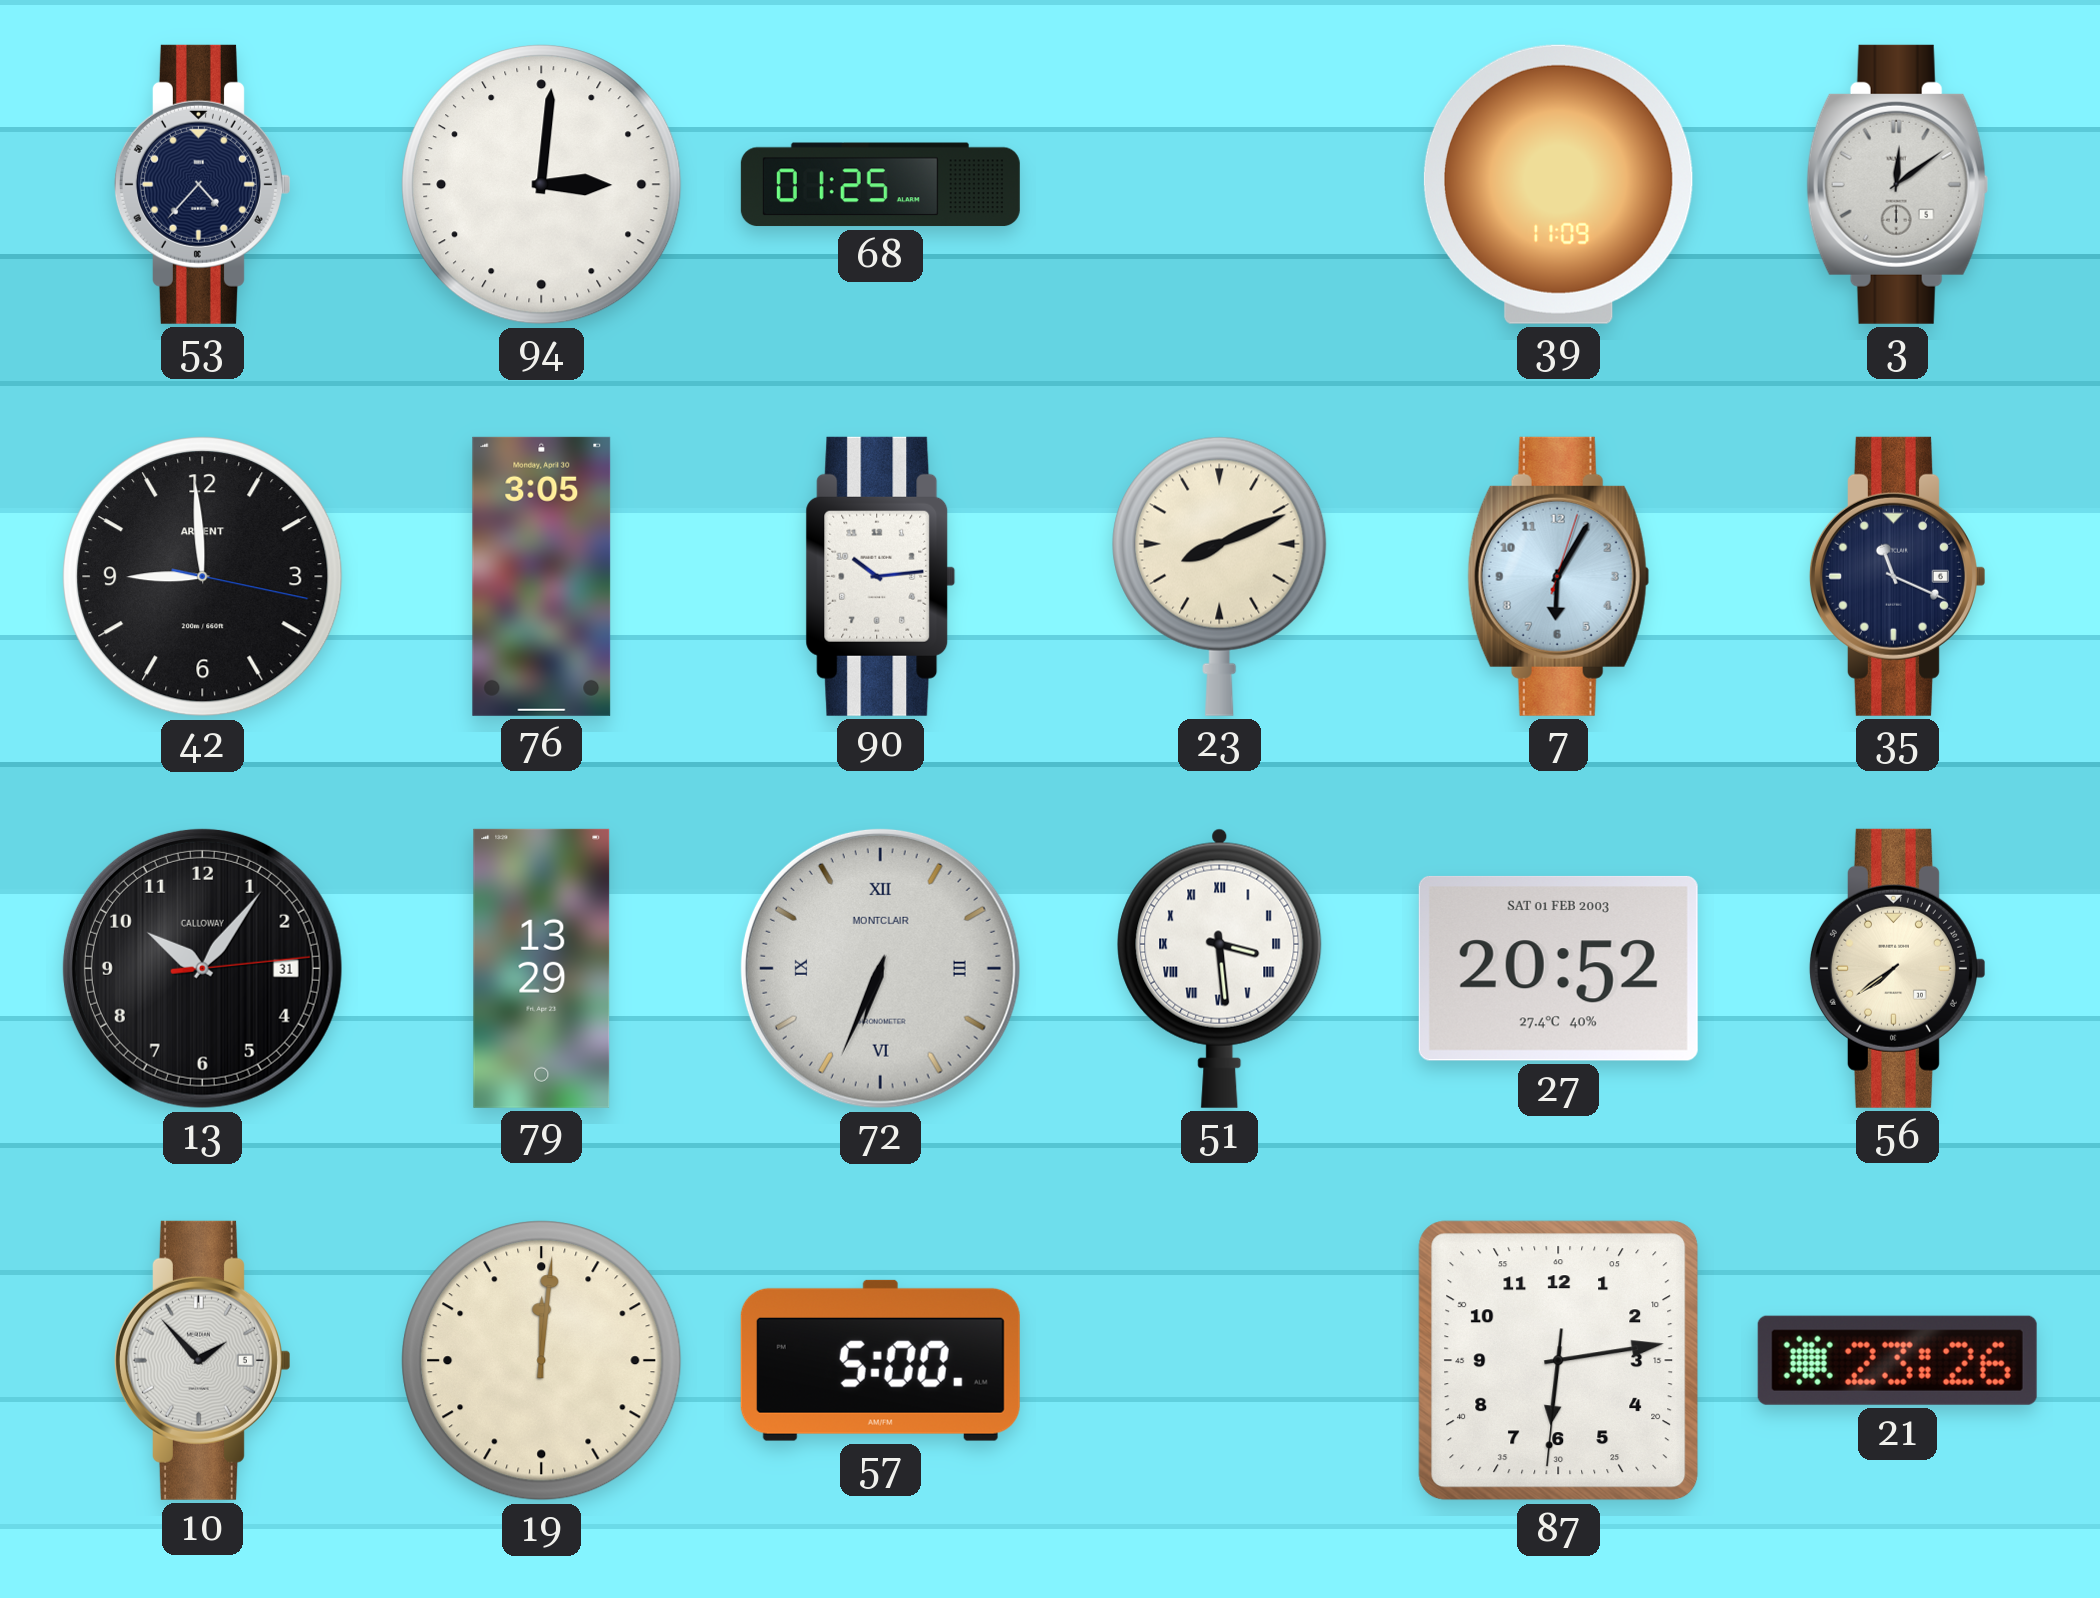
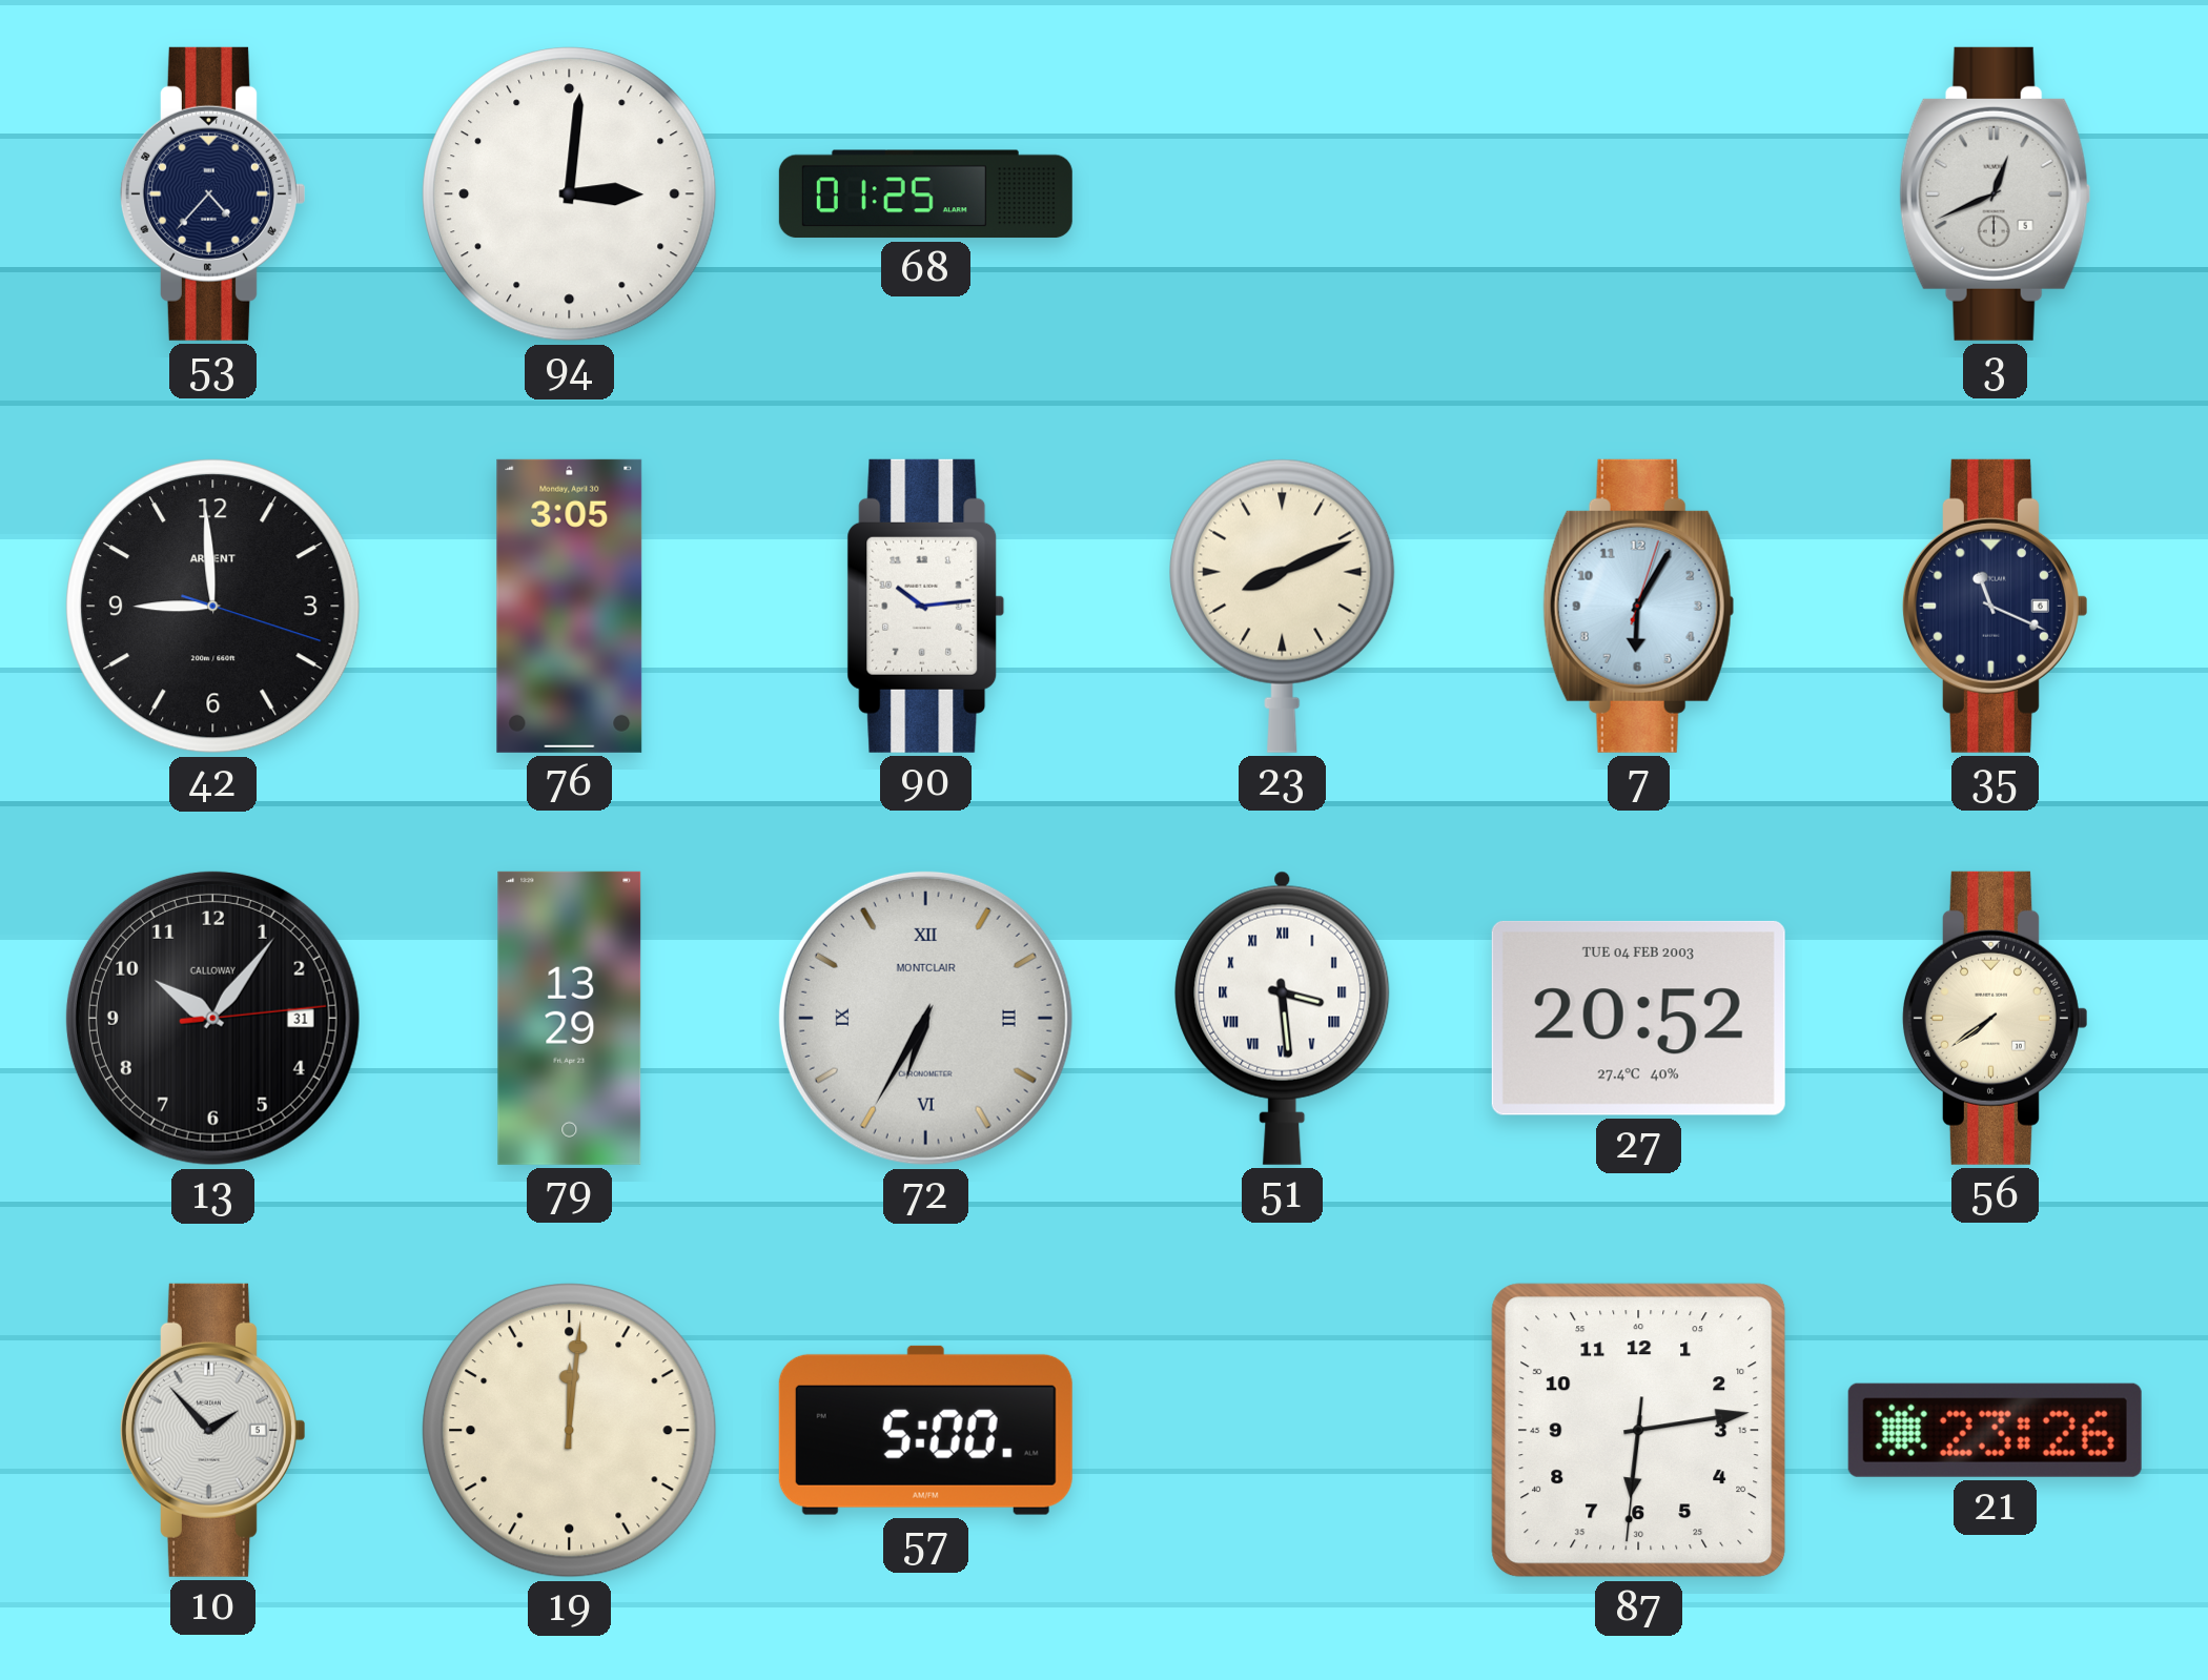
39: 11:09 -> none (1558, 184)
3: 12:09 -> 12:41 (1996, 193)
42: 8:59:17 -> 8:59:18 (213, 607)
72: 6:34 -> 6:35 (925, 1018)
27 date: SAT 01 FEB 2003 -> TUE 04 FEB 2003 (1638, 1018)
